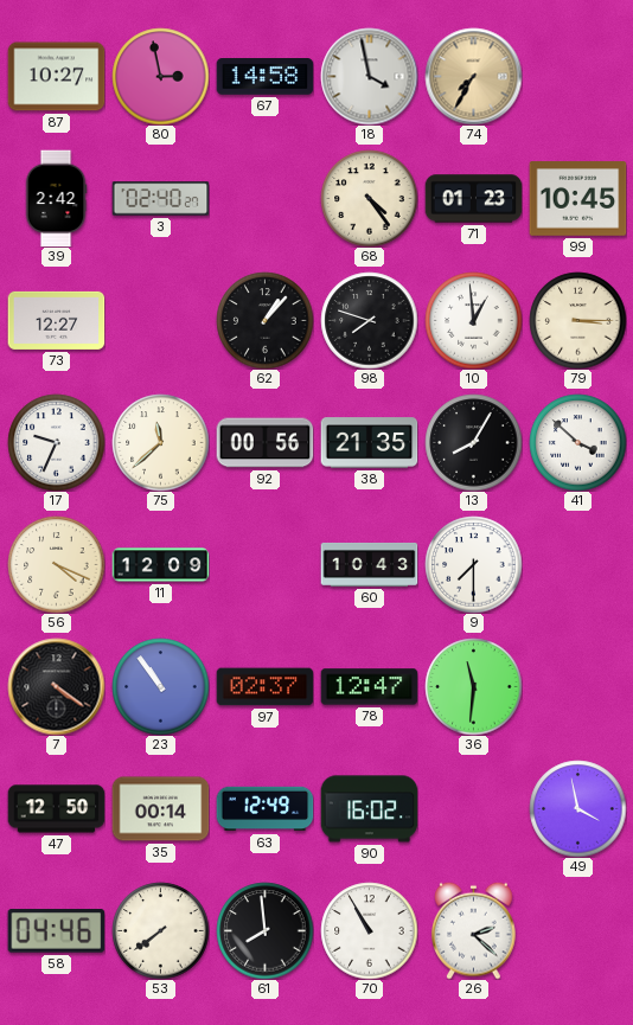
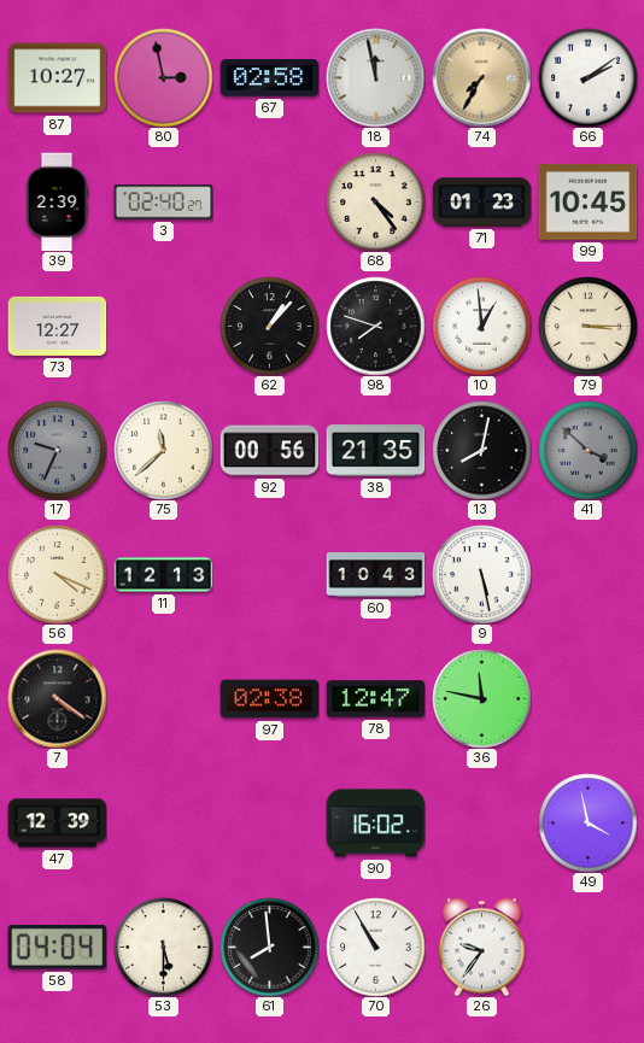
67: 14:58 -> 02:58 (269, 78)
18: 3:58 -> 11:58 (375, 77)
66: none -> 2:09 (587, 77)
39: 2:42 -> 2:39 (57, 201)
17 dial: white -> grey (57, 450)
13: 8:05 -> 8:02 (481, 450)
41 dial: white -> grey (587, 450)
11: 12:09 -> 12:13 (163, 575)
9: 7:30 -> 5:28 (481, 574)
23: 10:54 -> none (160, 686)
97: 02:37 -> 02:38 (269, 699)
36: 11:31 -> 11:47 (481, 698)
47: 12:50 -> 12:39 (57, 824)
35: 00:14 -> none (160, 809)
63: 12:49 -> none (264, 809)
58: 04:46 -> 04:04 (57, 948)
53: 7:39 -> 5:30 (163, 947)
26: 2:22 -> 9:36 (482, 947)
